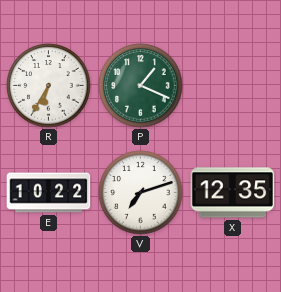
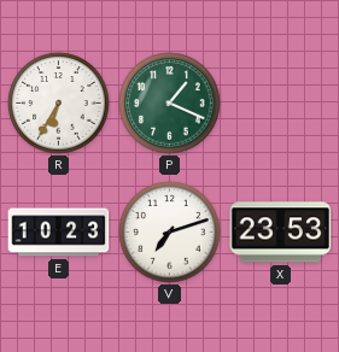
E: 10:22 -> 10:23 (59, 233)
X: 12:35 -> 23:53 (281, 233)
